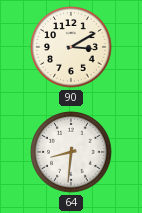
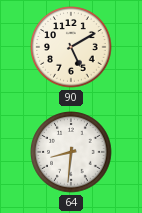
90: 3:10 -> 5:10 (71, 47)
